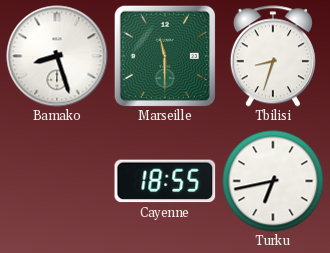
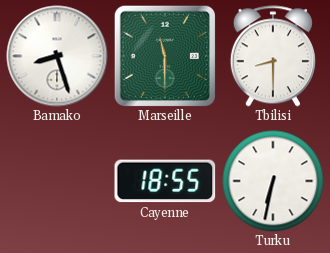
Tbilisi: 8:33 -> 8:30 (273, 56)
Turku: 6:43 -> 6:32 (273, 181)
